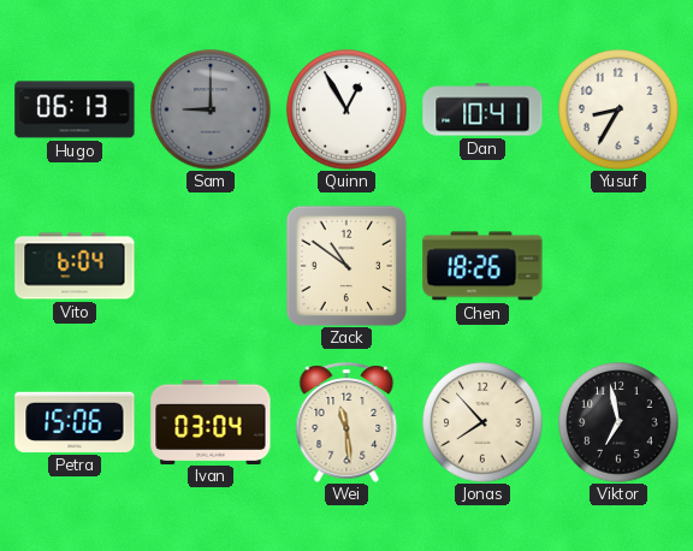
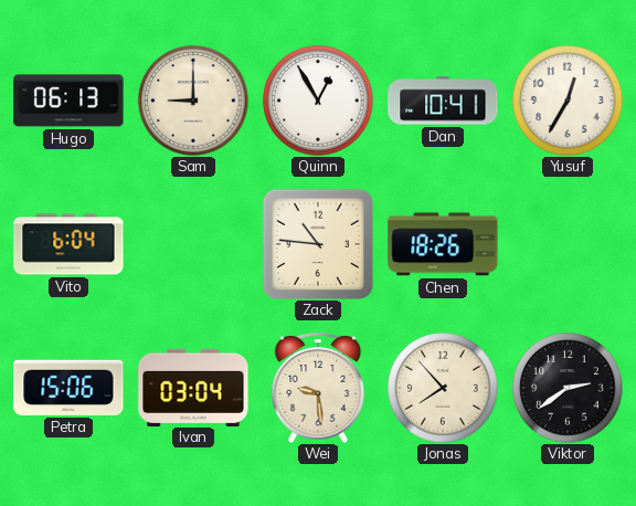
Sam dial: grey -> cream (193, 101)
Yusuf: 8:35 -> 12:35 (568, 101)
Zack: 10:51 -> 10:46 (318, 244)
Wei: 11:29 -> 9:29 (318, 388)
Viktor: 6:58 -> 2:39 (568, 388)
